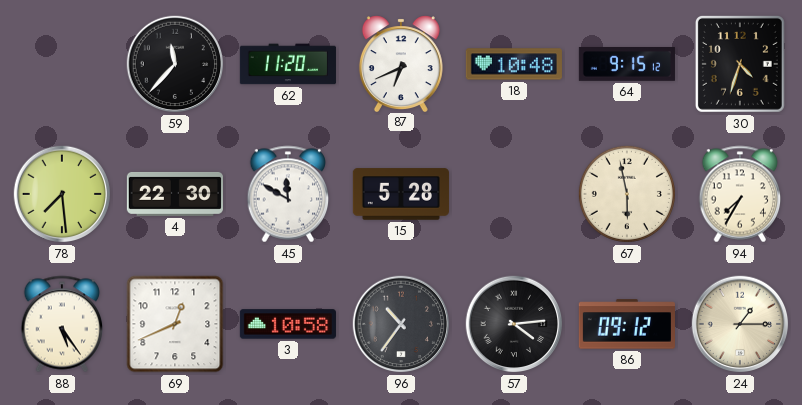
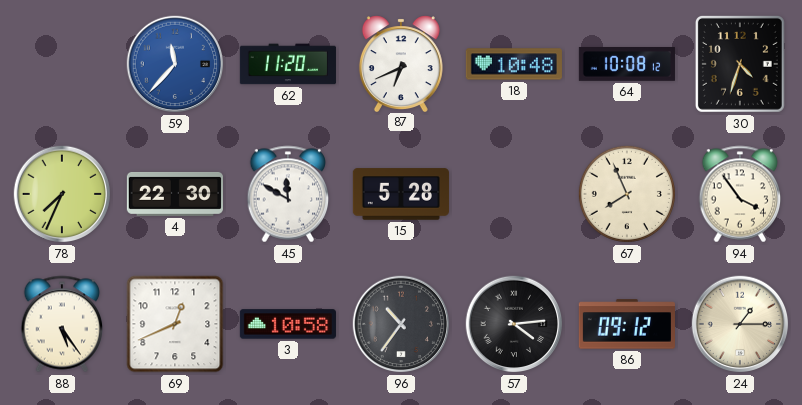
59 dial: black -> blue (175, 64)
64: 9:15 -> 10:08 (627, 65)
78: 7:29 -> 7:34 (62, 194)
67: 5:58 -> 7:56 (627, 194)
94: 7:35 -> 3:54 (740, 194)
